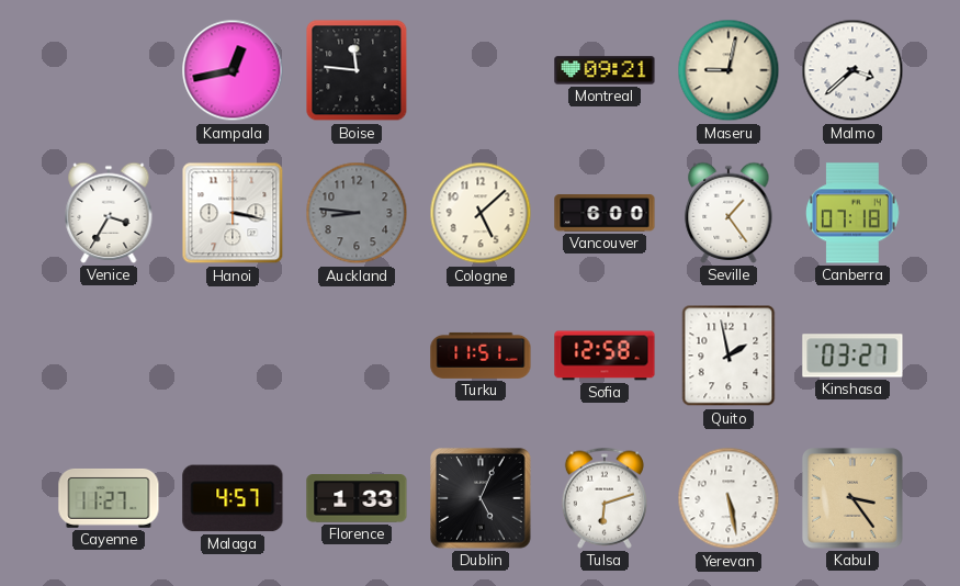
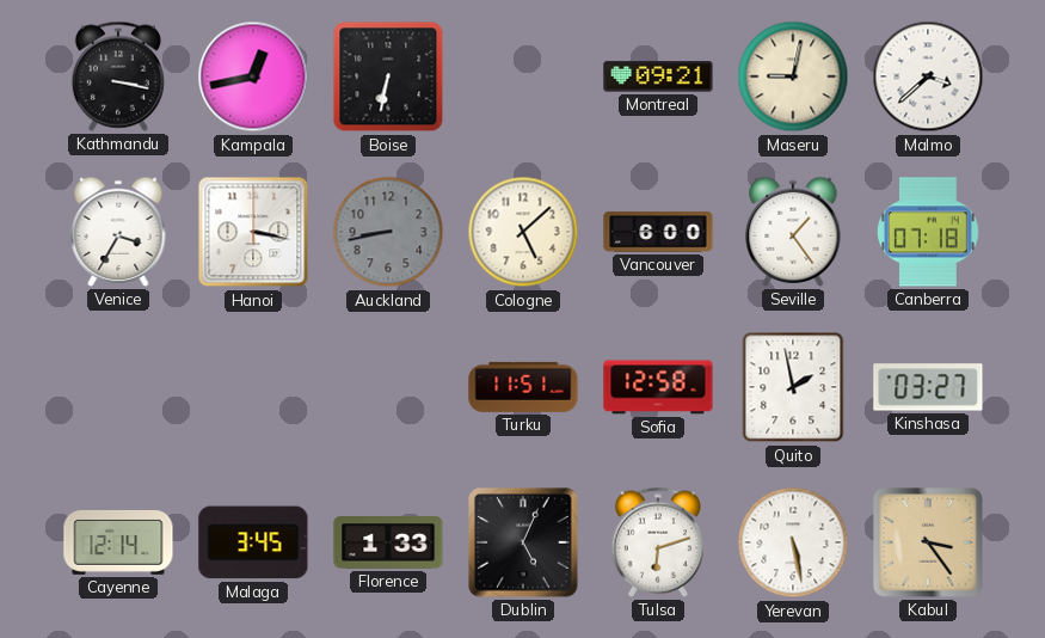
Kathmandu: none -> 3:17 (118, 76)
Boise: 11:46 -> 6:32 (388, 76)
Auckland: 8:46 -> 8:43 (388, 232)
Cayenne: 11:27 -> 12:14 (118, 542)
Malaga: 4:57 -> 3:45 (253, 542)
